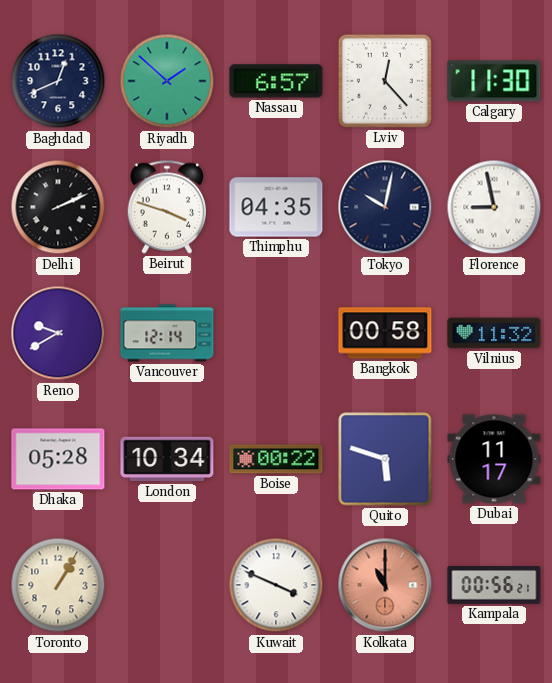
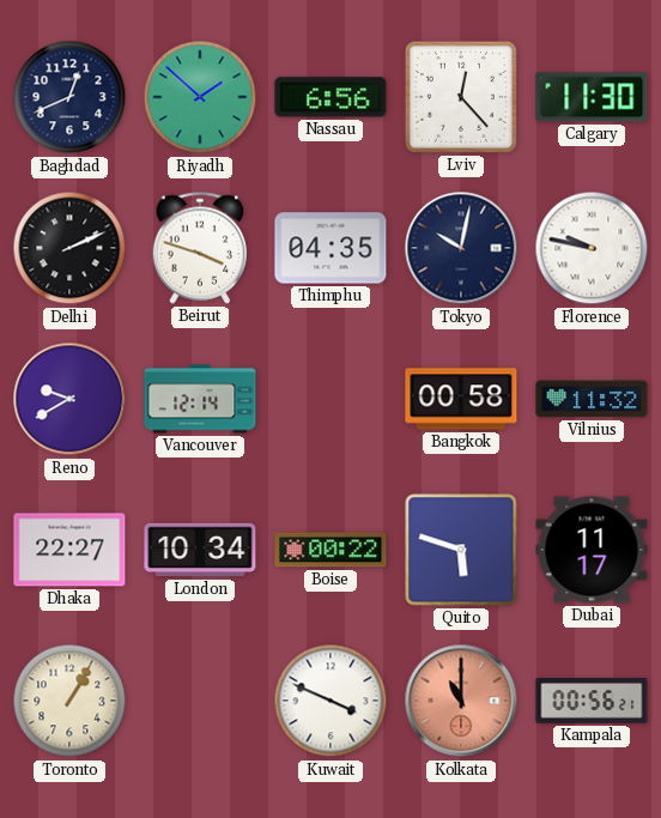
Nassau: 6:57 -> 6:56 (330, 97)
Florence: 8:58 -> 9:47 (592, 248)
Dhaka: 05:28 -> 22:27 (69, 550)
